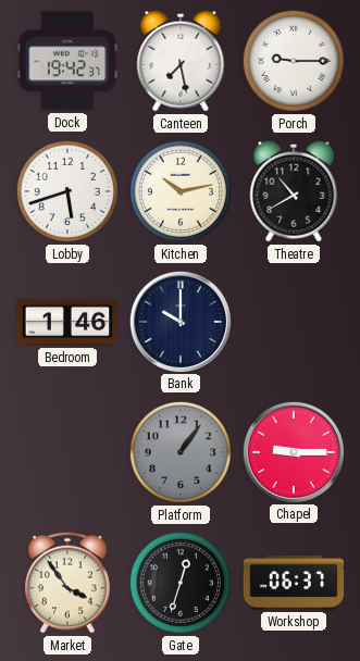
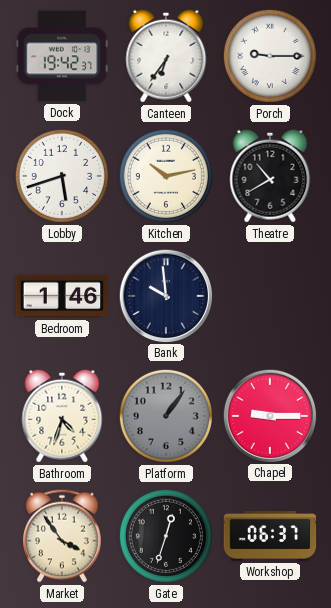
Canteen: 7:28 -> 6:36 (166, 56)
Bank: 10:00 -> 9:59 (165, 295)
Bathroom: none -> 4:33 (62, 416)
